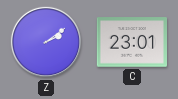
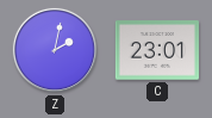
Z: 2:09 -> 2:02 (55, 50)
